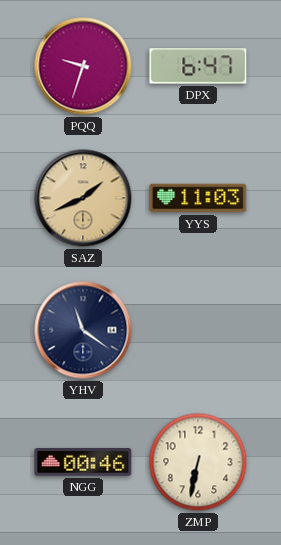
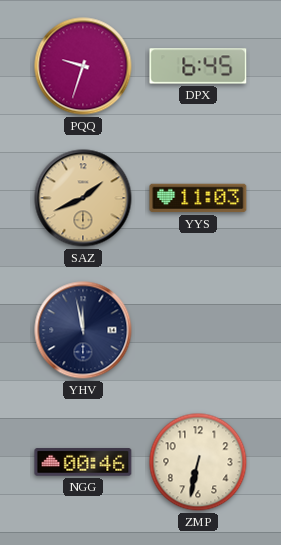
DPX: 6:47 -> 6:45 (198, 66)
YHV: 11:21 -> 11:58 (83, 330)
